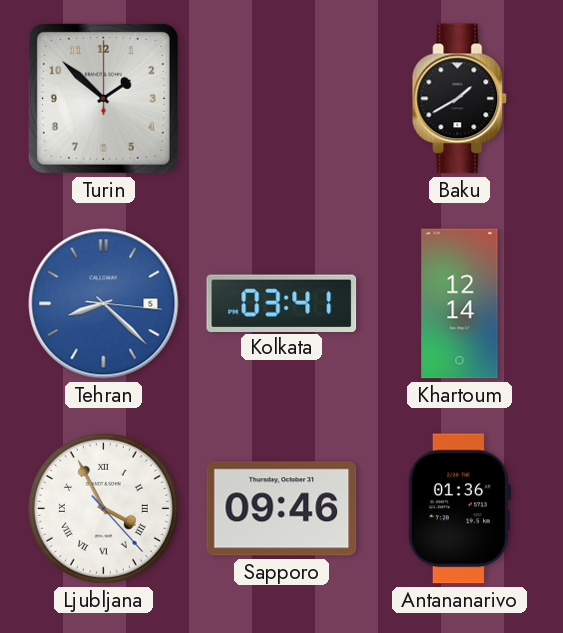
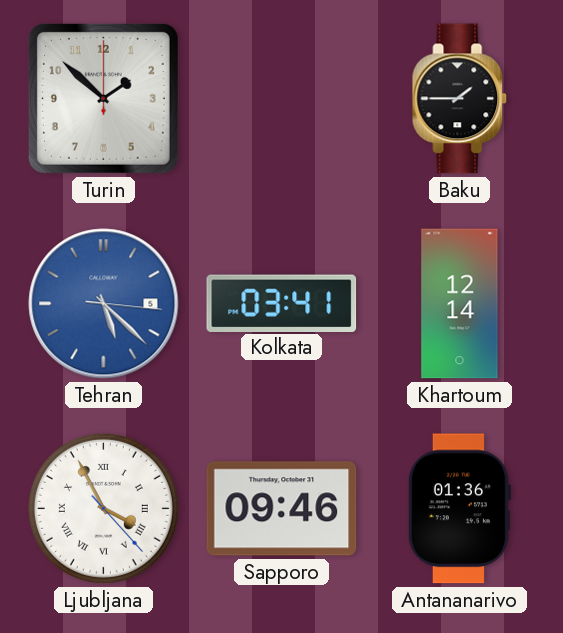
Baku: 1:40 -> 1:45 (460, 99)
Tehran: 8:22 -> 5:22 (104, 304)
